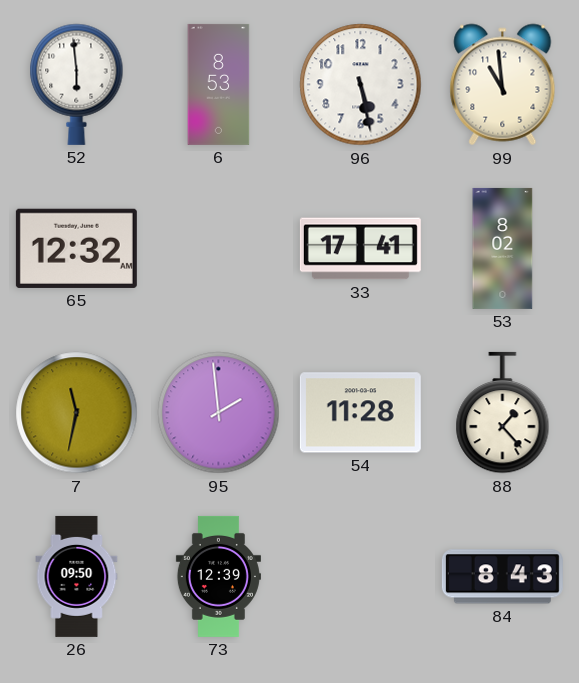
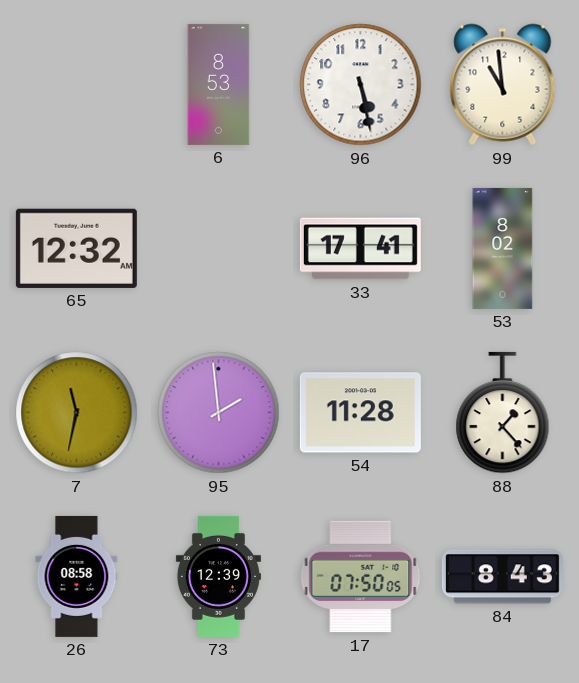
52: 5:59 -> none (77, 84)
26: 09:50 -> 08:58 (77, 576)
17: none -> 07:50 (361, 577)
